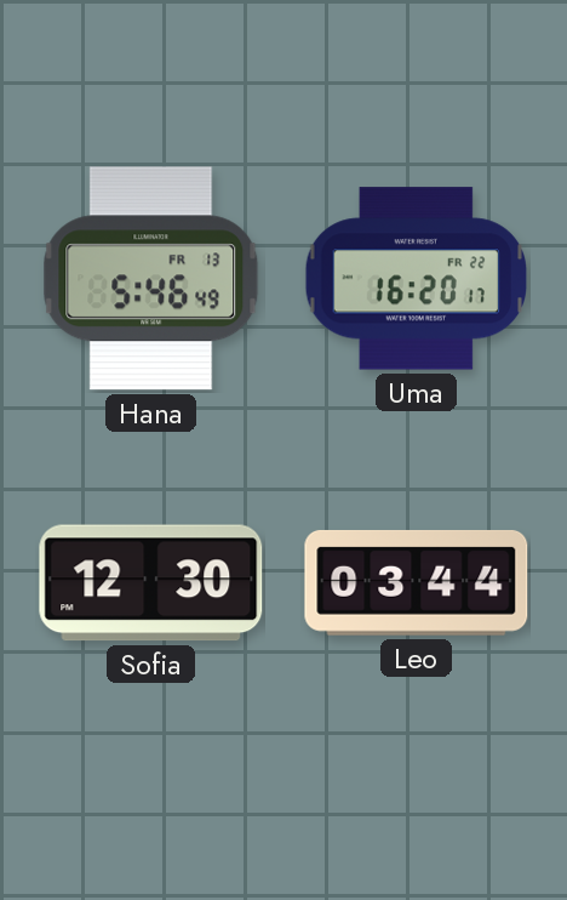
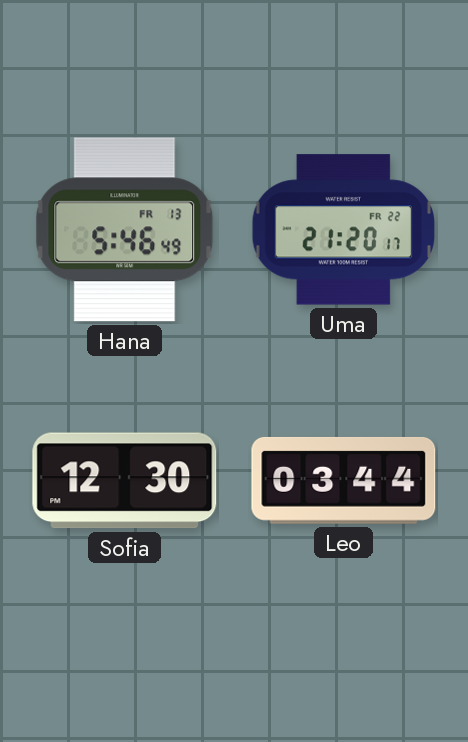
Uma: 16:20 -> 21:20 (343, 230)
